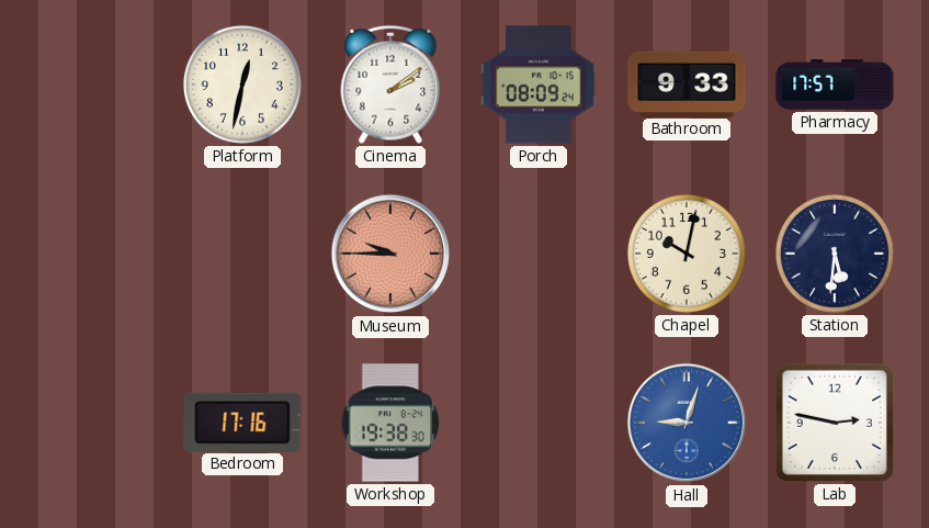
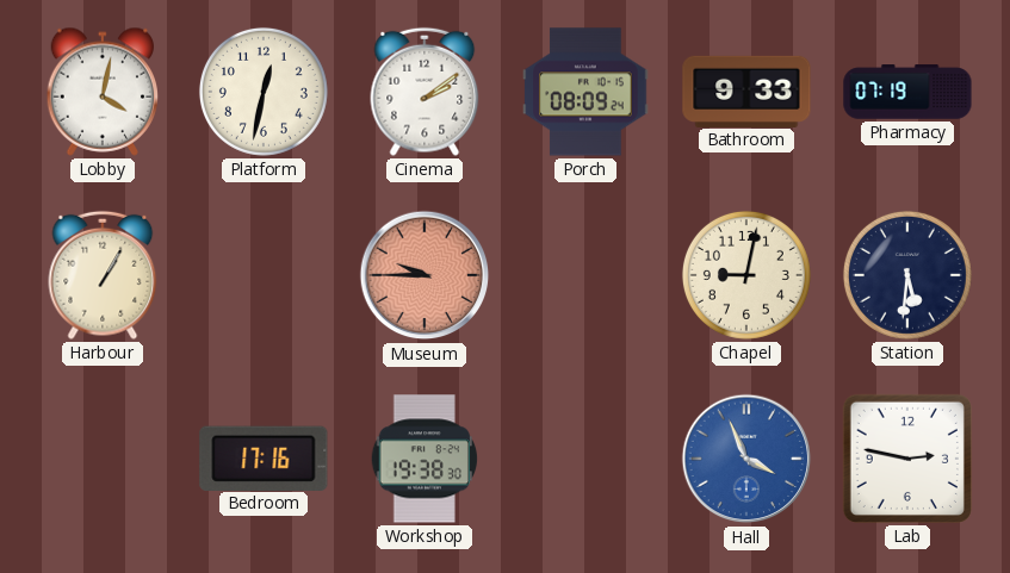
Lobby: none -> 4:02 (101, 92)
Pharmacy: 17:57 -> 07:19 (907, 92)
Harbour: none -> 1:05 (103, 275)
Chapel: 10:02 -> 9:02 (746, 275)
Hall: 9:03 -> 3:56 (746, 459)
